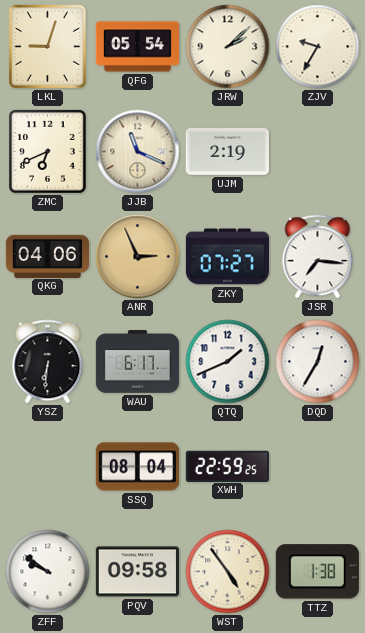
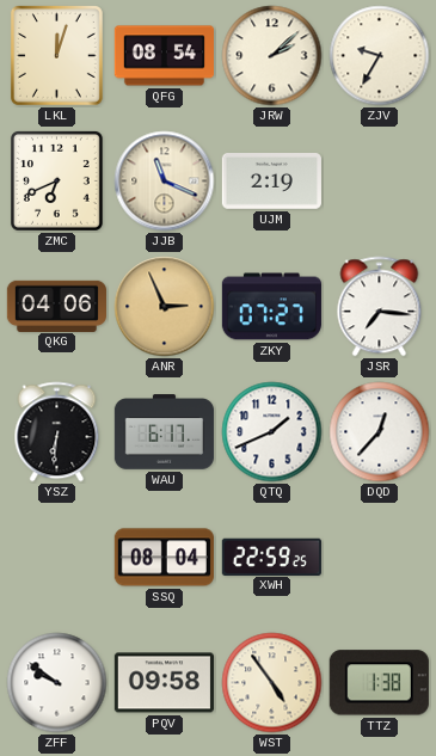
LKL: 9:03 -> 12:03 (56, 55)
QFG: 05:54 -> 08:54 (164, 56)
DQD: 12:35 -> 12:37 (380, 432)
